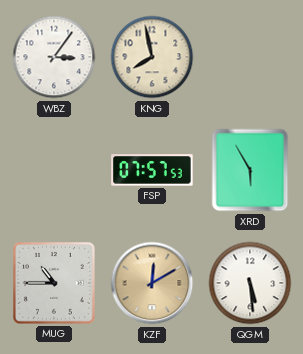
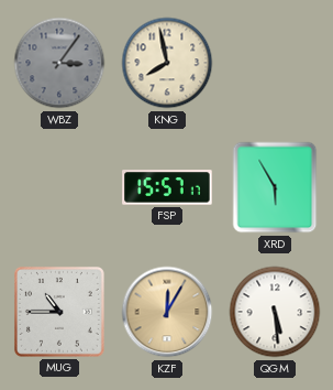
WBZ dial: white -> grey (59, 63)
FSP: 07:57 -> 15:57 (167, 187)
KZF: 12:10 -> 12:05 (167, 312)
